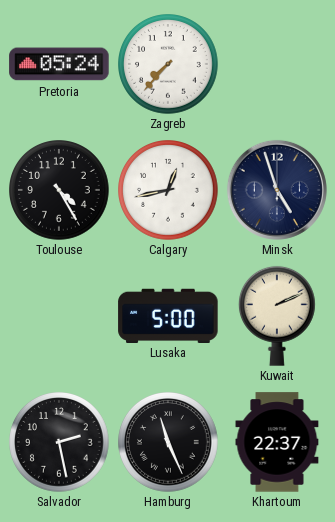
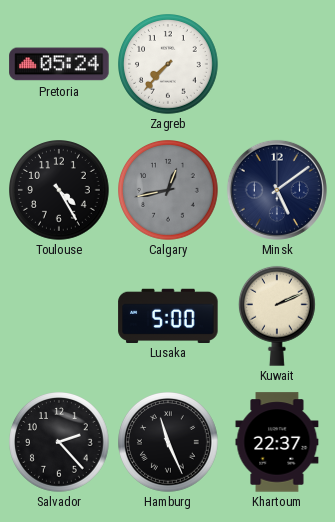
Calgary dial: white -> grey (169, 191)
Minsk: 4:57 -> 5:09 (277, 190)
Salvador: 2:28 -> 2:23 (60, 443)
